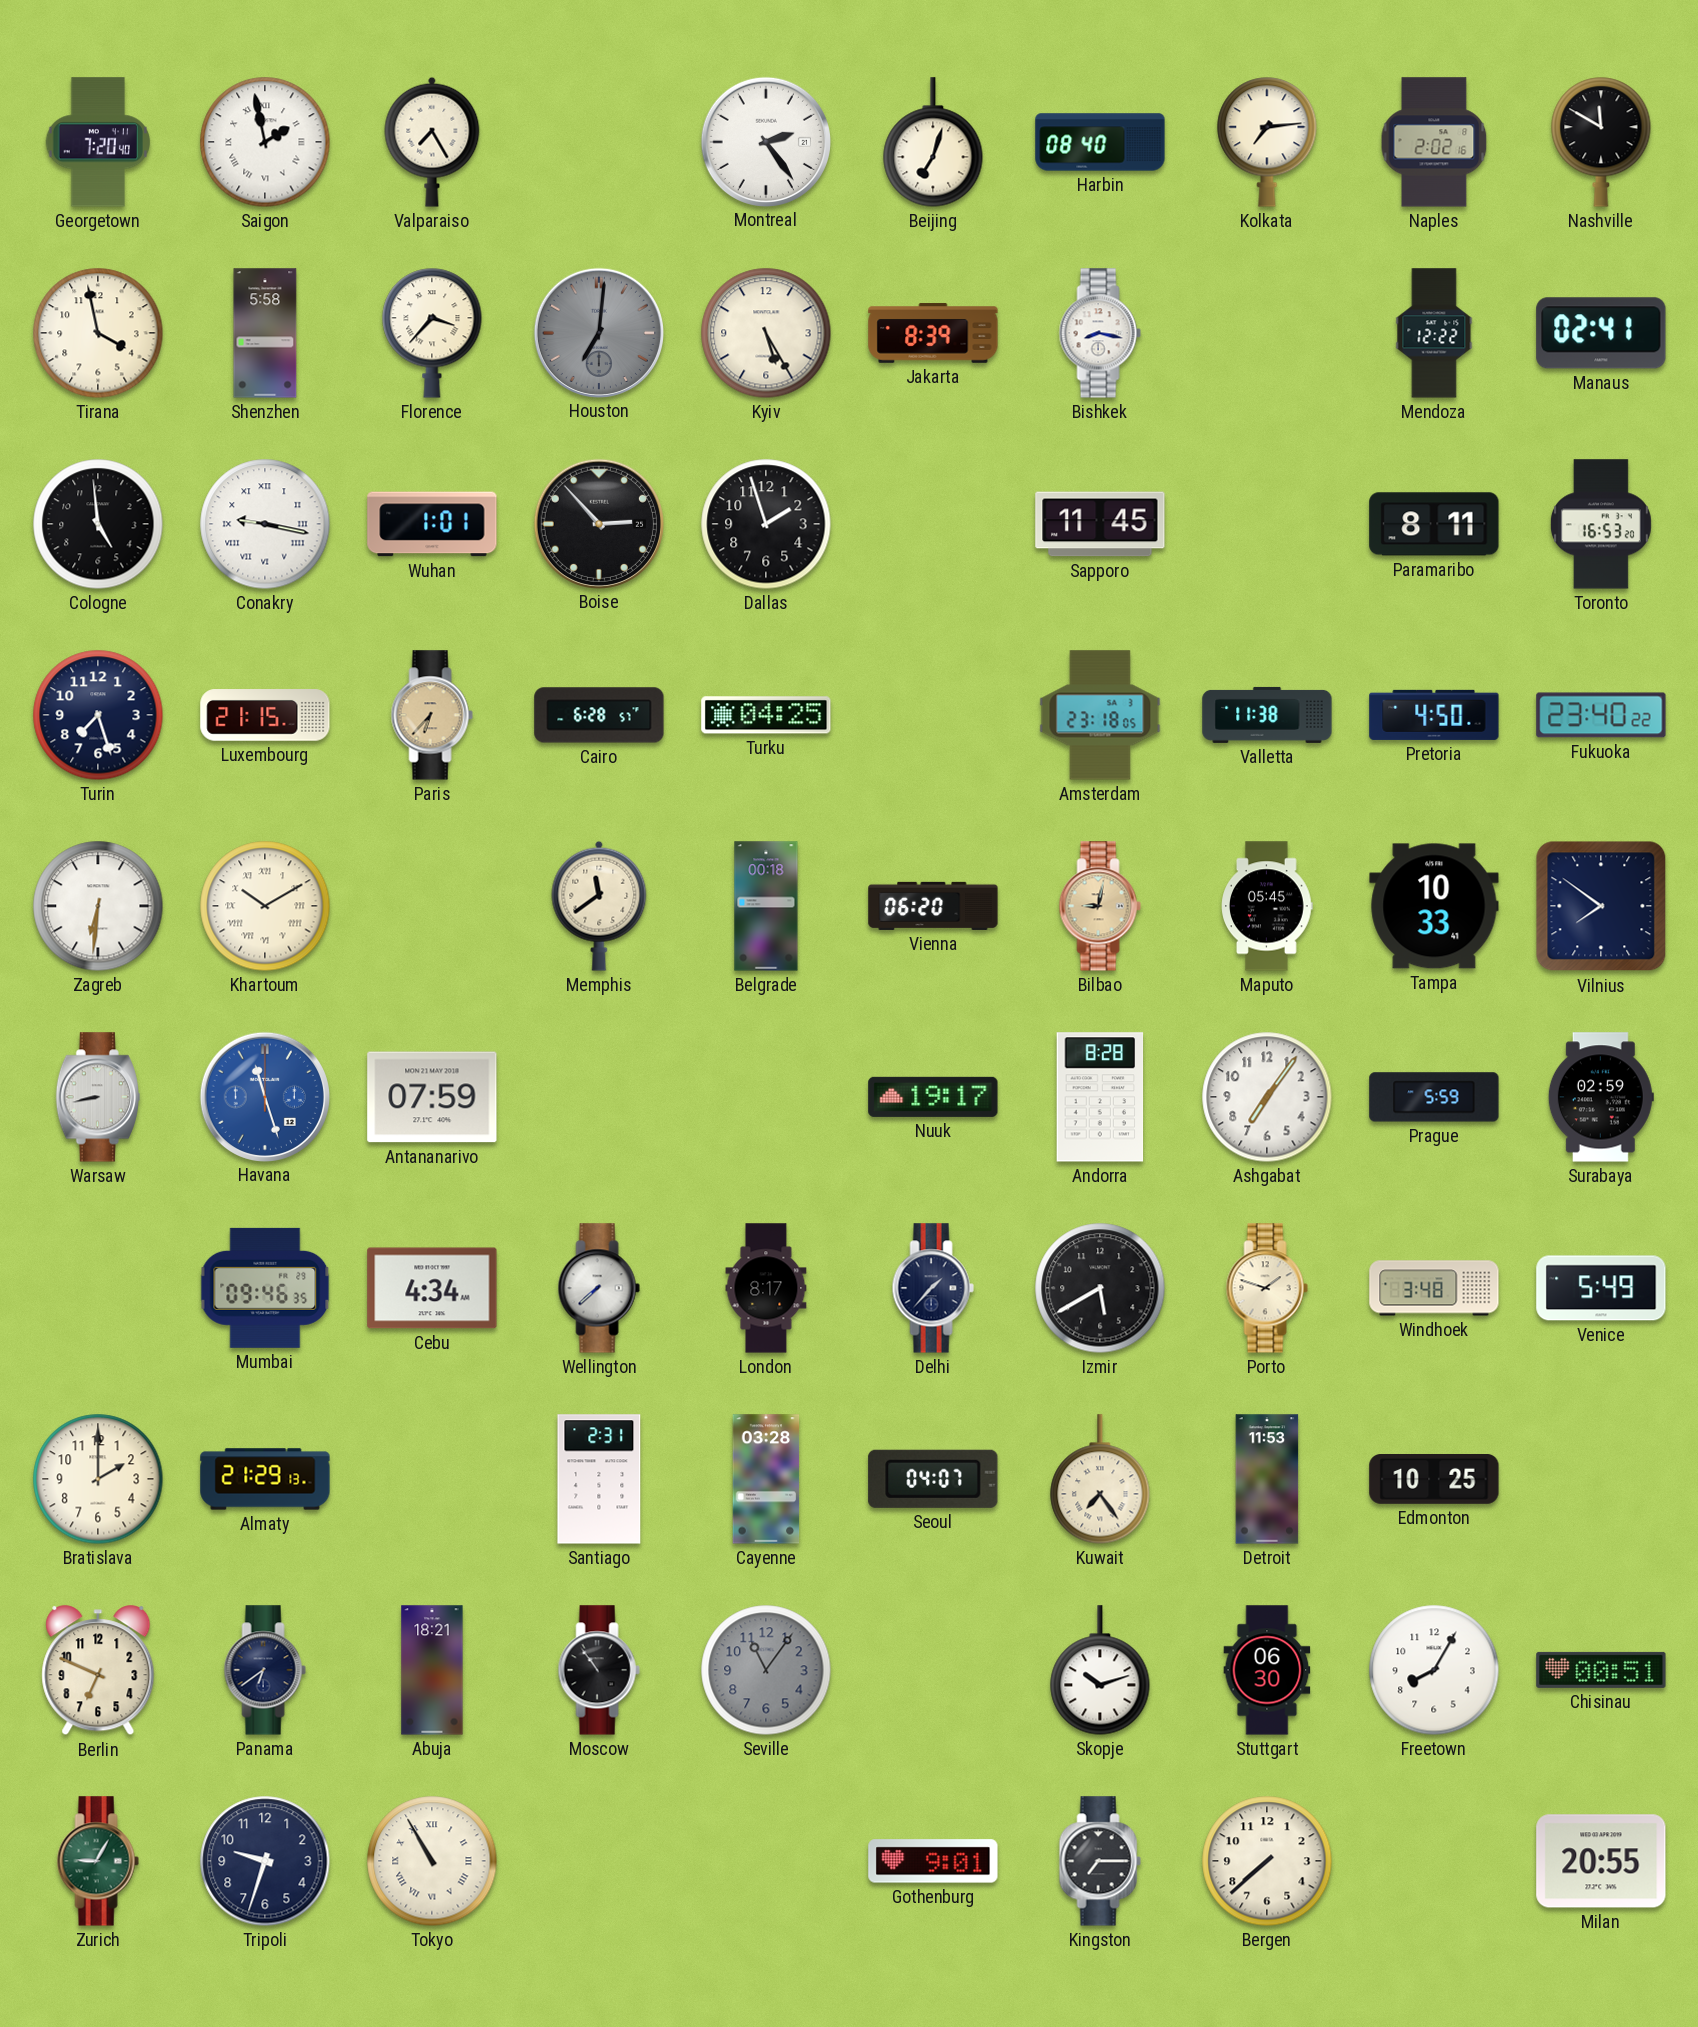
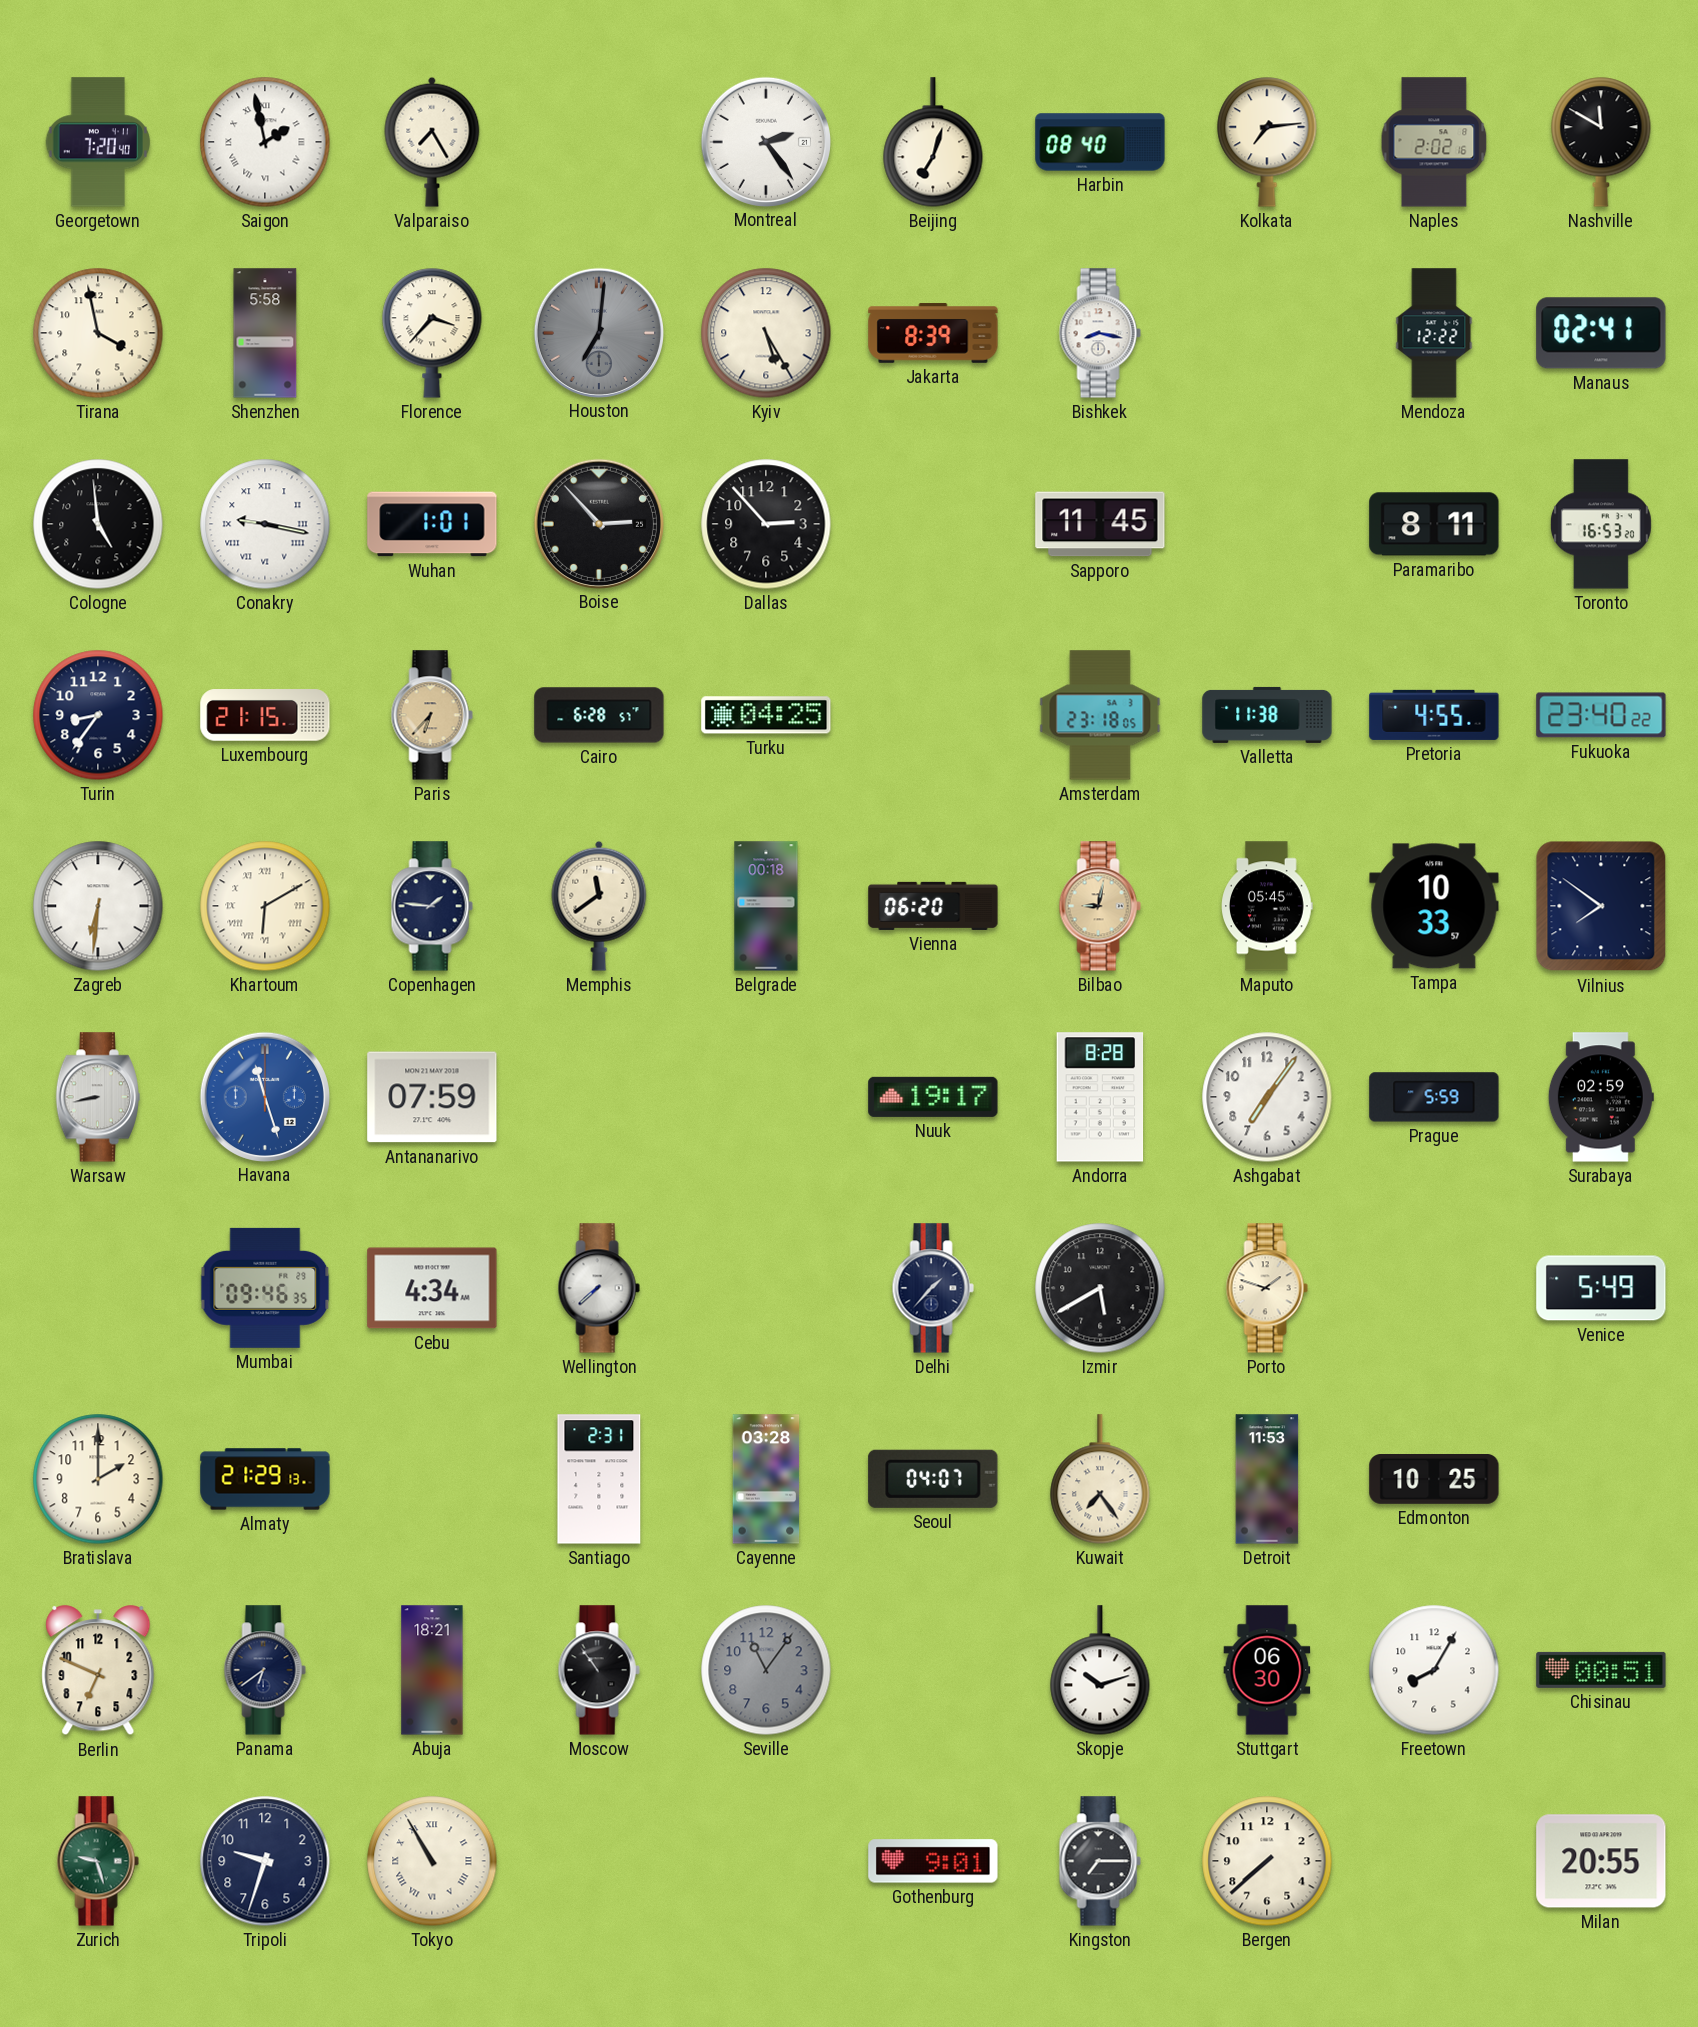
Dallas: 1:57 -> 2:53 (766, 524)
Turin: 7:27 -> 8:36 (98, 715)
Pretoria: 4:50 -> 4:55 (1434, 715)
Khartoum: 10:10 -> 6:10 (265, 906)
Copenhagen: none -> 1:46 (432, 906)
Tampa: 10:33:41 -> 10:33:57 (1434, 906)
London: 8:17 -> none (766, 1288)
Windhoek: 3:48 -> none (1434, 1288)
Zurich: 9:05 -> 9:27 (98, 1861)
